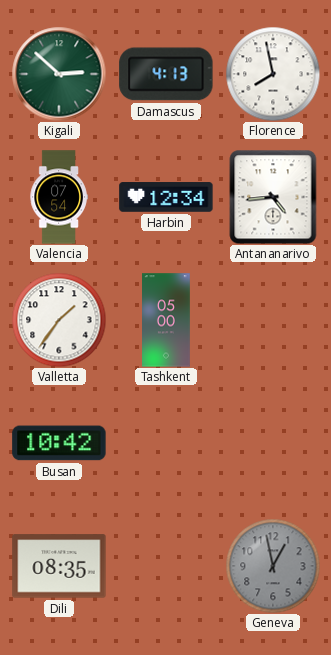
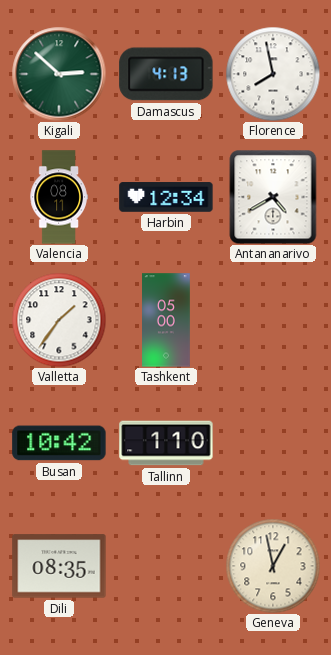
Valencia: 07:54 -> 08:11 (59, 197)
Antananarivo: 4:44 -> 4:40 (273, 197)
Tallinn: none -> 1:10 (166, 443)
Geneva dial: grey -> cream (273, 566)
